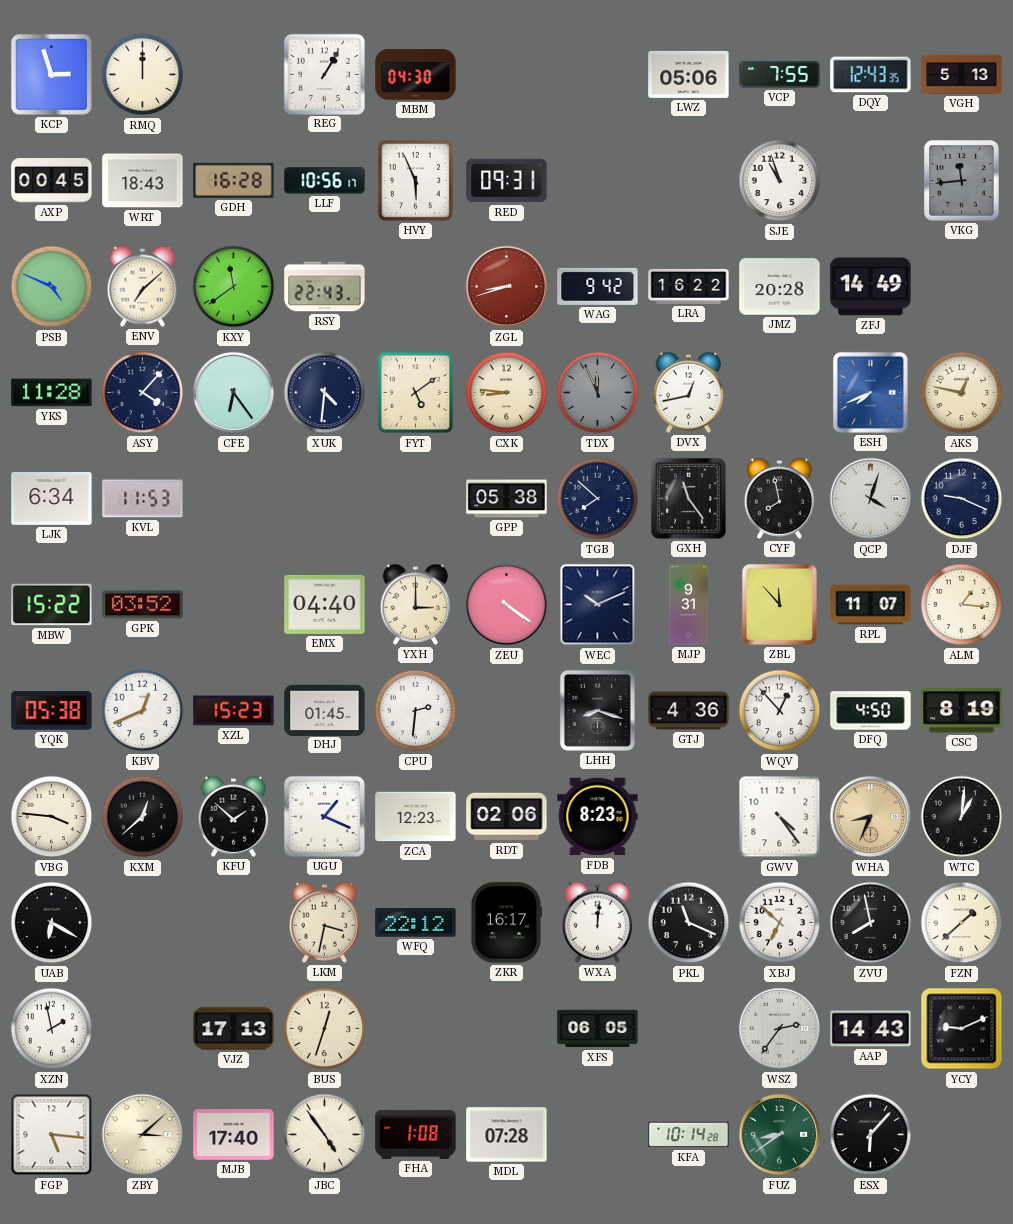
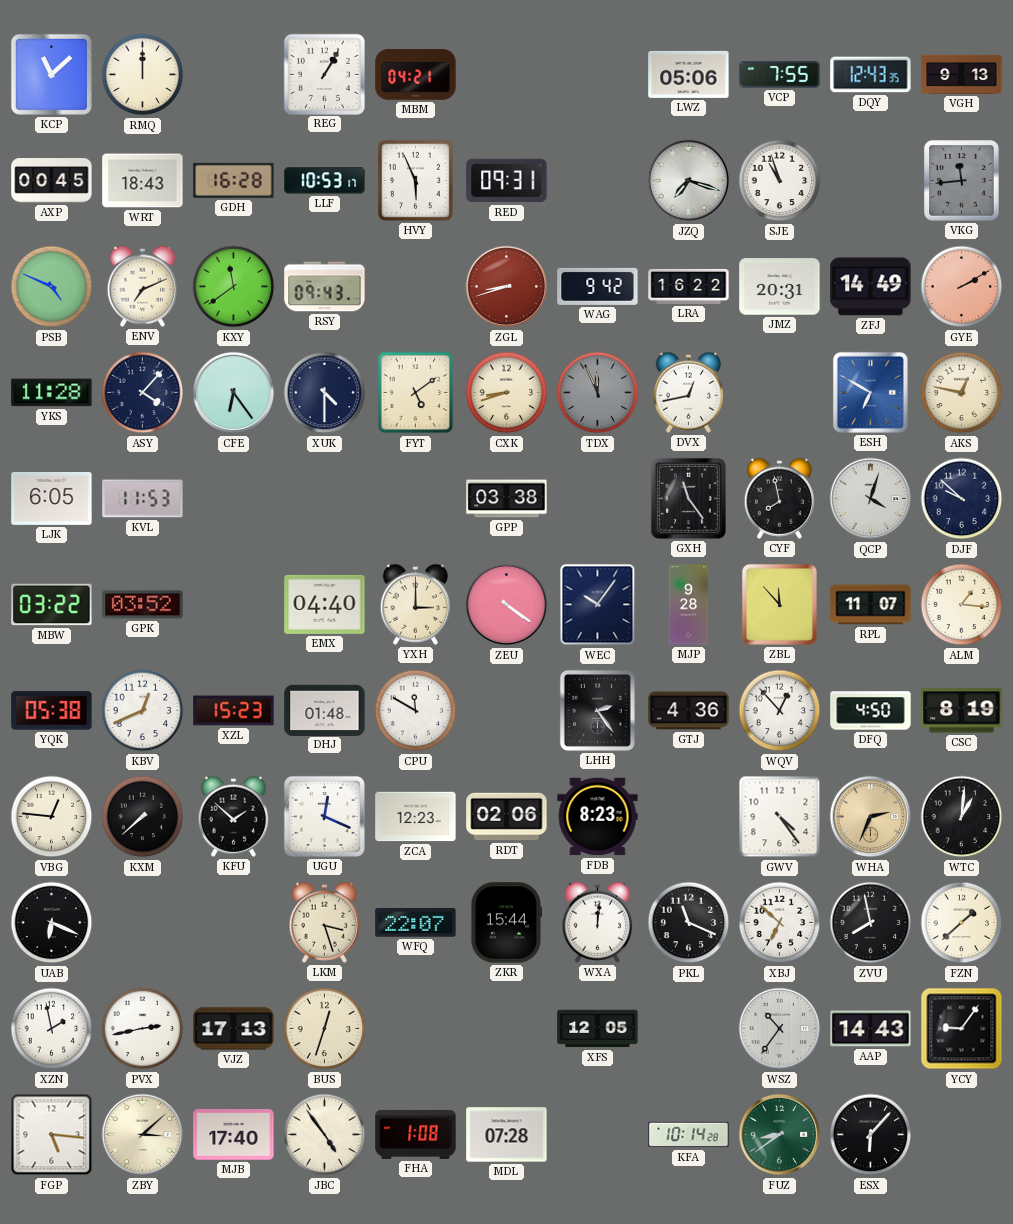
KCP: 2:57 -> 11:08 (51, 74)
MBM: 04:30 -> 04:21 (416, 75)
VGH: 5:13 -> 9:13 (962, 74)
LLF: 10:56 -> 10:53 (325, 181)
JZQ: none -> 7:18 (689, 181)
ENV: 7:08 -> 7:11 (143, 286)
RSY: 22:43 -> 09:43 (325, 287)
JMZ: 20:28 -> 20:31 (780, 287)
GYE: none -> 2:10 (962, 287)
XUK: 4:31 -> 4:30 (325, 393)
CXK: 8:46 -> 8:42 (507, 393)
ESH: 7:41 -> 6:50 (870, 392)
LJK: 6:34 -> 6:05 (52, 498)
GPP: 05:38 -> 03:38 (507, 499)
TGB: 7:52 -> none (598, 499)
DJF: 9:19 -> 9:52 (962, 499)
MBW: 15:22 -> 03:22 (52, 605)
WEC: 10:11 -> 10:06 (598, 605)
MJP: 9:31 -> 9:28 (689, 605)
DHJ: 01:45 -> 01:48 (325, 710)
CPU: 2:31 -> 11:50 (416, 711)
LHH: 8:18 -> 2:24 (597, 710)
VBG: 3:46 -> 12:46 (52, 817)
KXM: 12:38 -> 7:38 (143, 817)
UGU: 1:19 -> 12:19 (324, 816)
WHA: 8:34 -> 2:34 (871, 817)
UAB: 6:20 -> 6:19 (52, 923)
LKM: 3:32 -> 3:27 (325, 922)
WFQ: 22:12 -> 22:07 (416, 923)
ZKR: 16:17 -> 15:44 (505, 923)
PVX: none -> 2:43 (143, 1029)
XFS: 06:05 -> 12:05 (598, 1029)
WSZ: 2:36 -> 10:36 (780, 1029)
YCY: 9:11 -> 9:06 (962, 1029)
